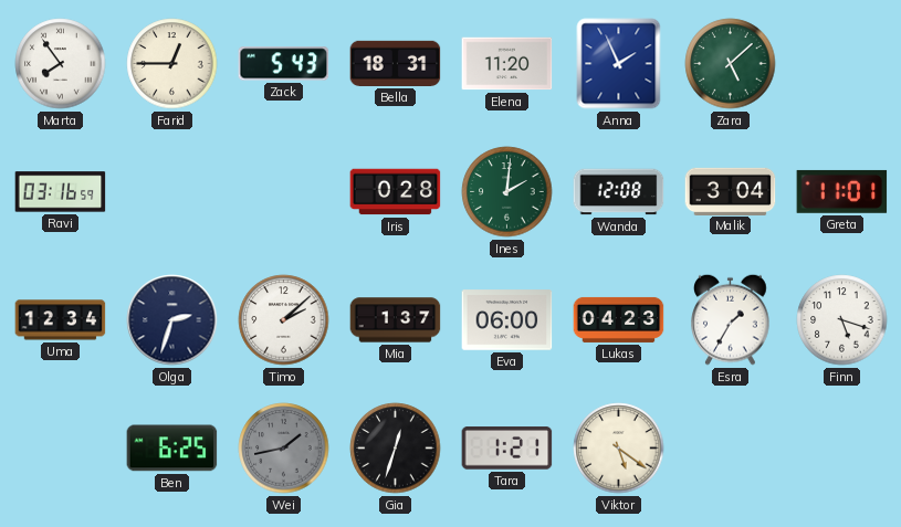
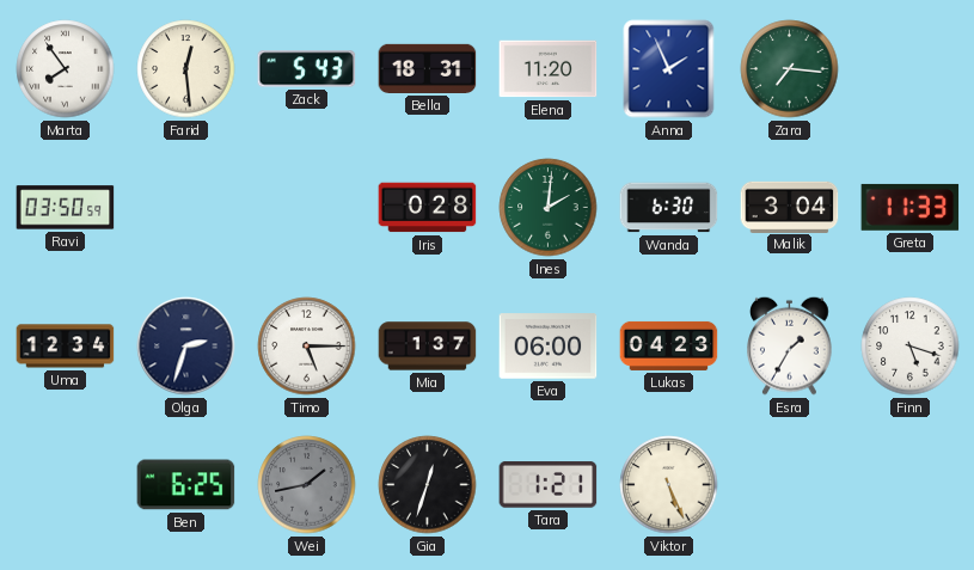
Farid: 12:45 -> 12:29 (186, 69)
Zara: 5:08 -> 7:16 (790, 69)
Ravi: 03:16 -> 03:50 (66, 208)
Wanda: 12:08 -> 6:30 (669, 208)
Greta: 11:01 -> 11:33 (911, 207)
Timo: 2:08 -> 5:15 (307, 347)
Viktor: 5:21 -> 5:26 (669, 485)
